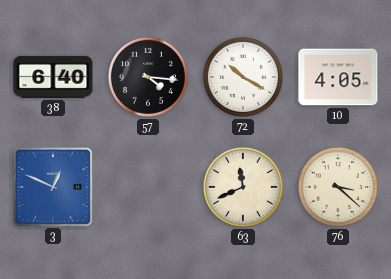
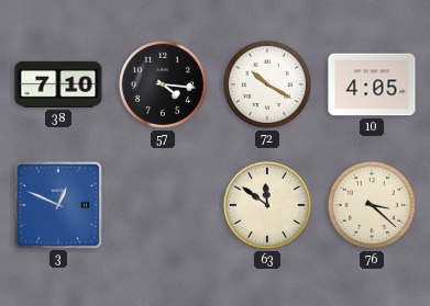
38: 6:40 -> 7:10 (58, 84)
63: 11:41 -> 11:51 (267, 205)
